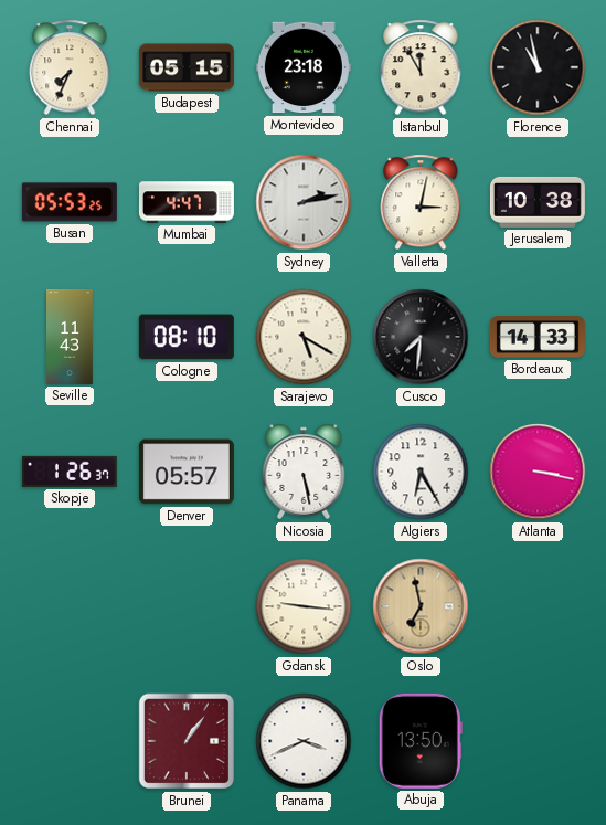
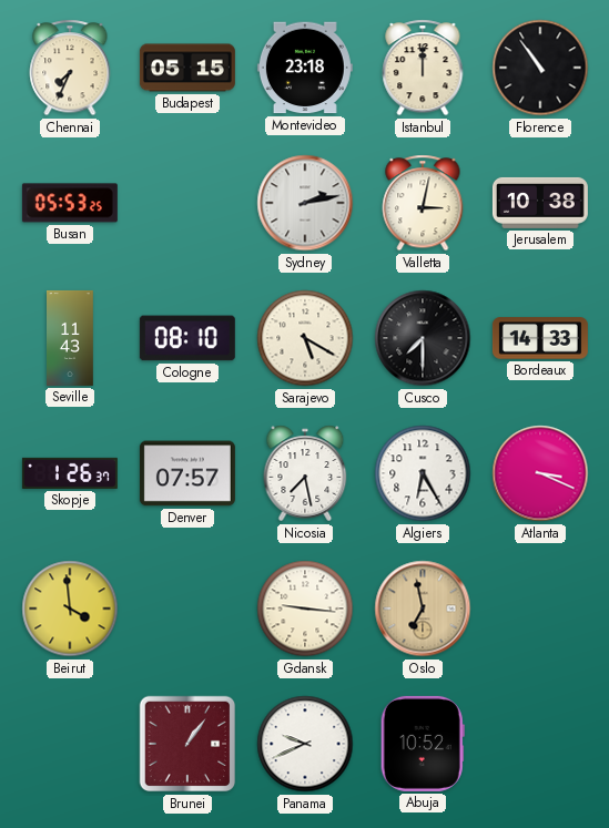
Istanbul: 11:55 -> 12:00 (423, 68)
Florence: 10:58 -> 10:54 (540, 68)
Mumbai: 4:47 -> none (187, 202)
Cusco: 7:31 -> 7:30 (423, 338)
Denver: 05:57 -> 07:57 (187, 473)
Nicosia: 5:28 -> 7:28 (305, 473)
Atlanta: 3:17 -> 3:19 (540, 473)
Beirut: none -> 3:59 (70, 609)
Panama: 3:41 -> 9:41 (305, 744)
Abuja: 13:50 -> 10:52 (423, 744)
